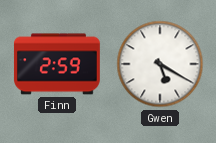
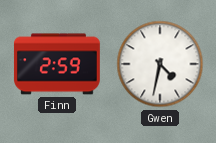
Gwen: 5:20 -> 4:32 (160, 64)
